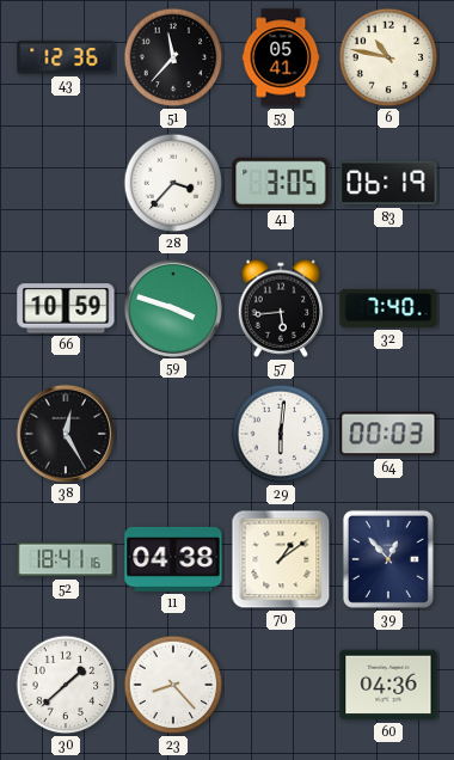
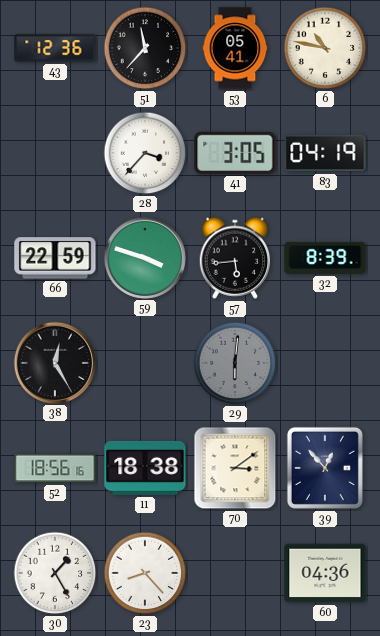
83: 06:19 -> 04:19 (325, 153)
66: 10:59 -> 22:59 (55, 258)
32: 7:40 -> 8:39 (325, 258)
29 dial: white -> grey (235, 363)
64: 00:03 -> none (388, 434)
52: 18:41 -> 18:56 (55, 468)
11: 04:38 -> 18:38 (145, 468)
70: 1:09 -> 3:09 (235, 468)
30: 1:38 -> 1:25 (55, 573)
